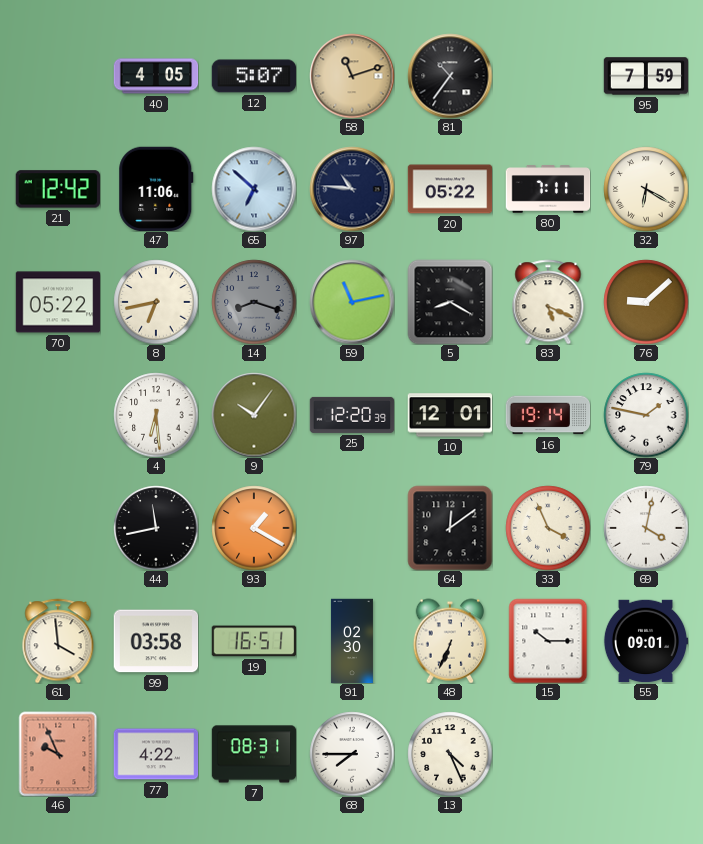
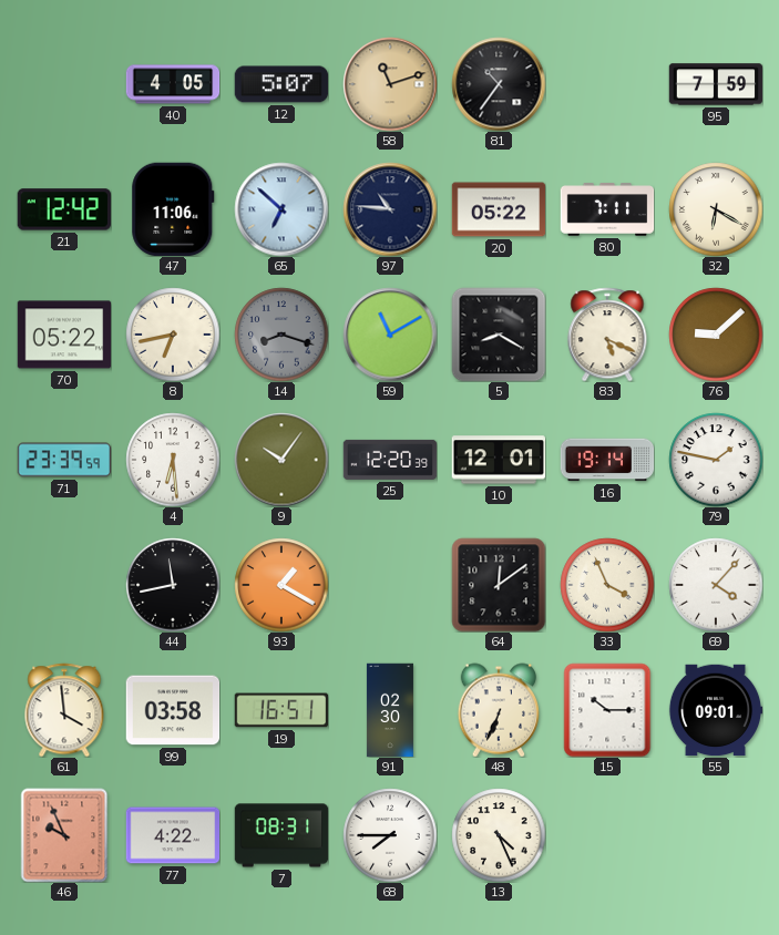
59: 11:13 -> 11:10 (390, 335)
71: none -> 23:39 (64, 460)
69: 4:02 -> 4:07 (716, 585)
